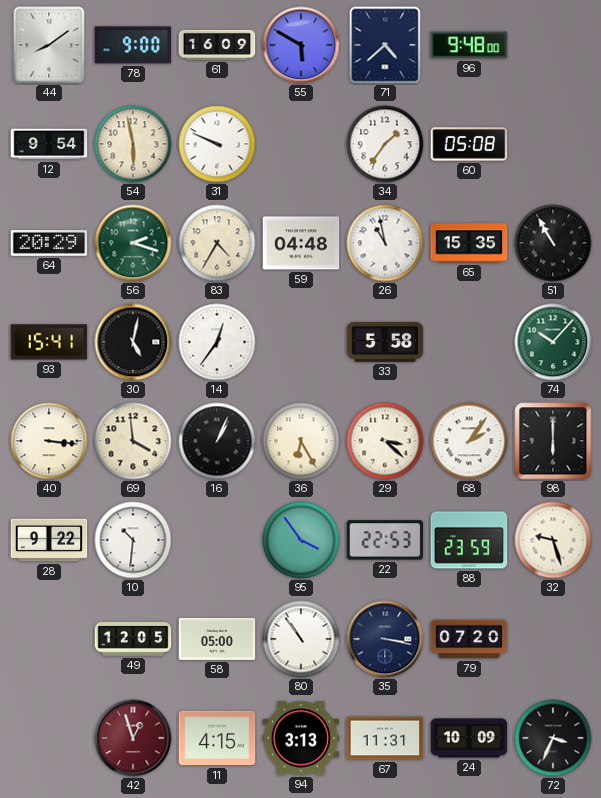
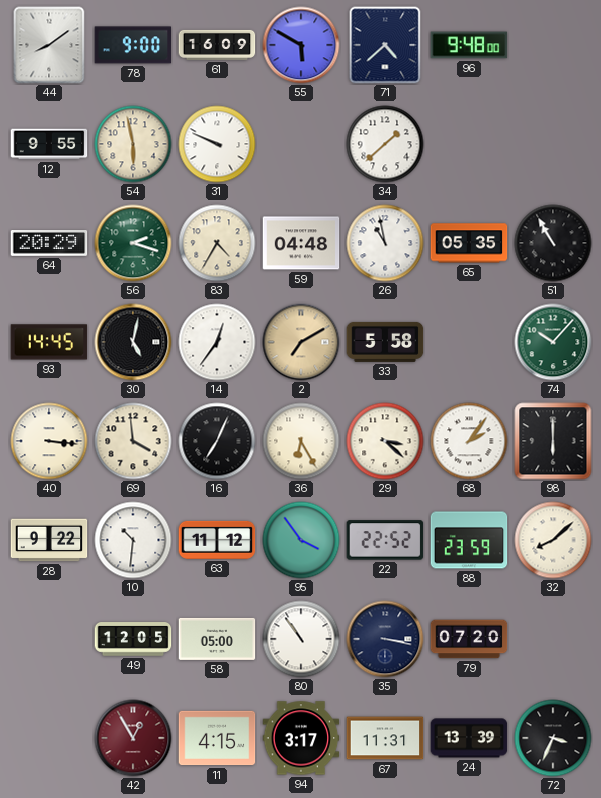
12: 9:54 -> 9:55 (49, 144)
34: 1:36 -> 1:38 (385, 144)
60: 05:08 -> none (469, 144)
65: 15:35 -> 05:35 (469, 243)
93: 15:41 -> 14:45 (49, 342)
2: none -> 7:10 (301, 342)
16: 1:04 -> 7:04 (217, 441)
63: none -> 11:12 (217, 540)
22: 22:53 -> 22:52 (385, 540)
32: 9:27 -> 8:08 (553, 540)
42: 12:57 -> 12:55 (133, 738)
94: 3:13 -> 3:17 (301, 738)
24: 10:09 -> 13:39 (469, 738)
